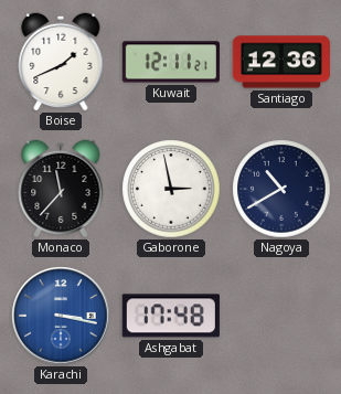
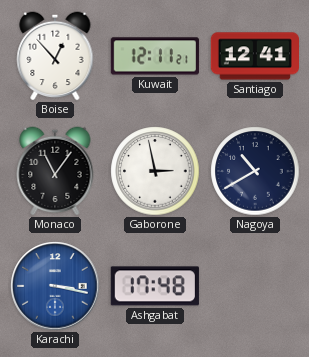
Boise: 1:41 -> 12:53 (55, 56)
Santiago: 12:36 -> 12:41 (254, 56)
Monaco: 11:37 -> 11:06 (55, 171)
